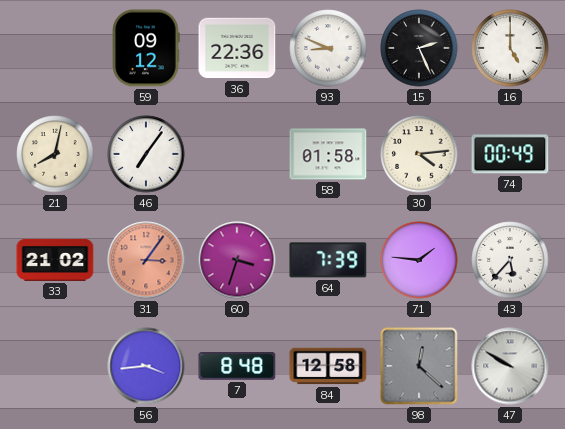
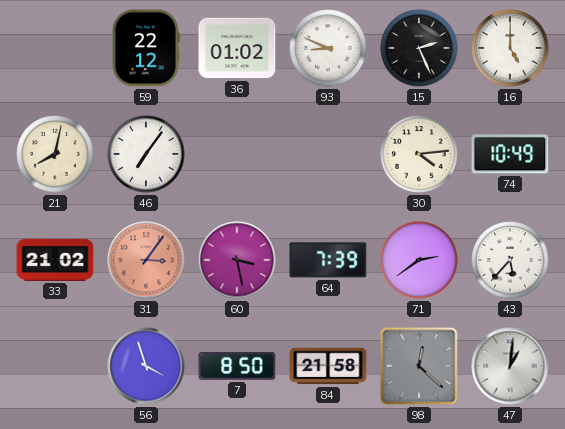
59: 09:12 -> 22:12 (146, 48)
36: 22:36 -> 01:02 (237, 48)
58: 01:58 -> none (328, 154)
74: 00:49 -> 10:49 (510, 154)
60: 3:33 -> 3:28 (237, 260)
71: 1:46 -> 2:39 (419, 260)
56: 3:44 -> 3:57 (146, 366)
7: 8:48 -> 8:50 (237, 367)
84: 12:58 -> 21:58 (328, 366)
47: 9:50 -> 1:01 (510, 366)
